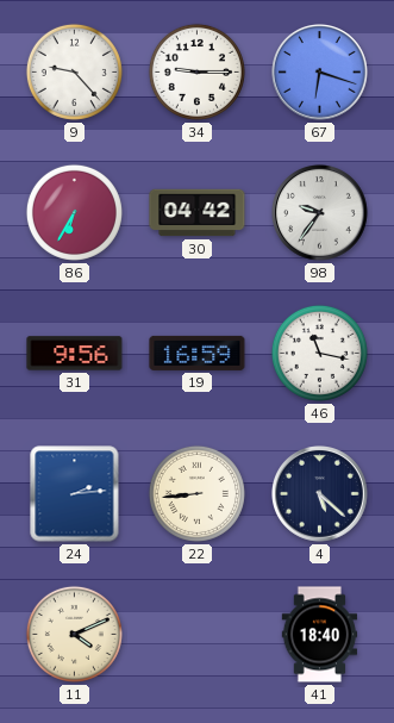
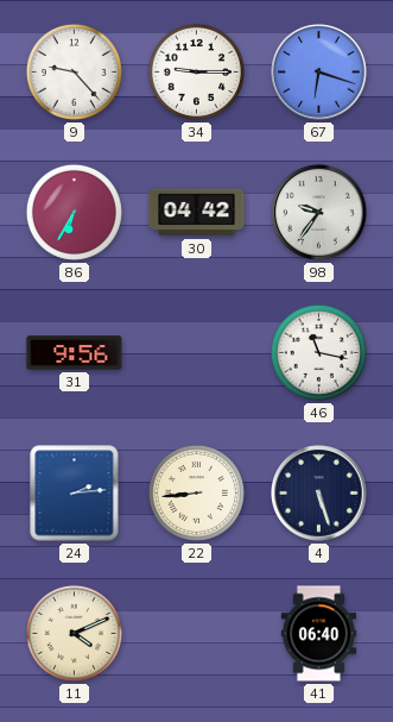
19: 16:59 -> none (198, 353)
4: 5:22 -> 5:27 (319, 494)
41: 18:40 -> 06:40 (319, 634)
